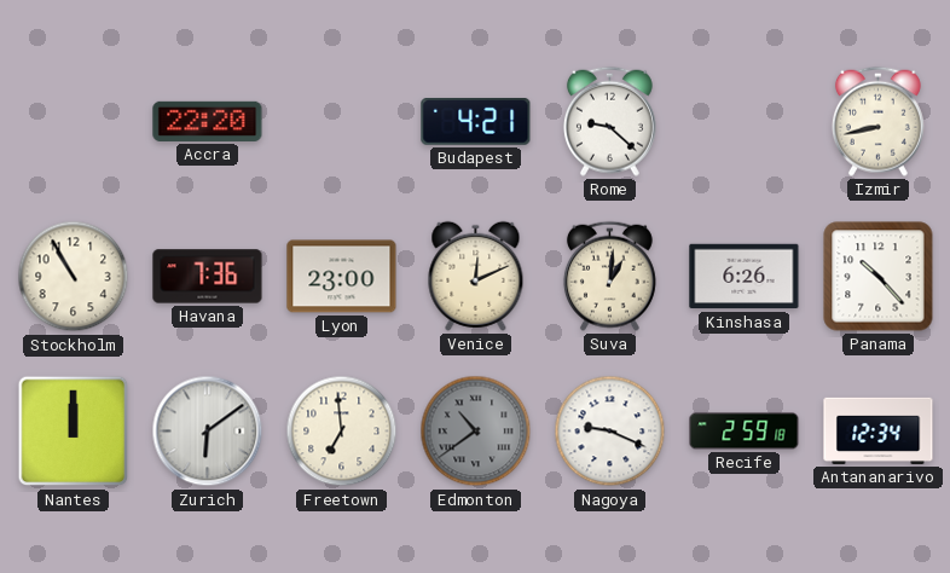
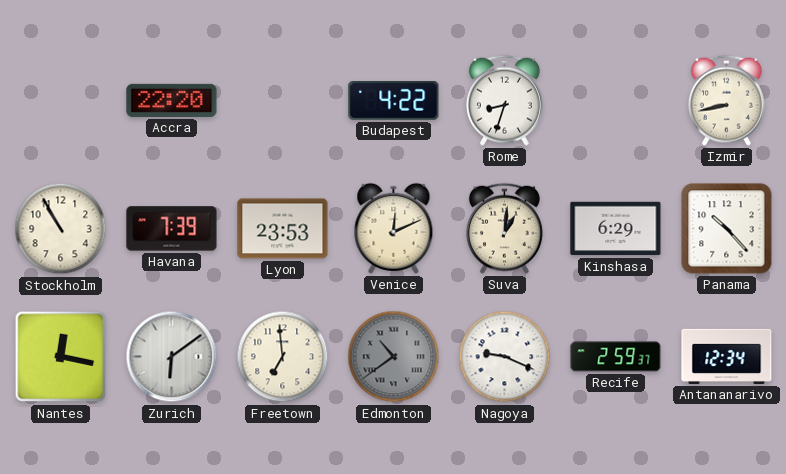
Budapest: 4:21 -> 4:22 (394, 101)
Rome: 9:22 -> 8:33 (504, 100)
Havana: 7:36 -> 7:39 (172, 229)
Lyon: 23:00 -> 23:53 (283, 229)
Kinshasa: 6:26 -> 6:29 (616, 229)
Nantes: 12:00 -> 12:17 (61, 357)
Recife: 2:59:18 -> 2:59:37 (616, 357)
